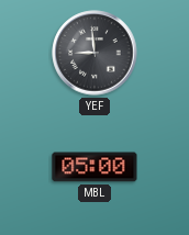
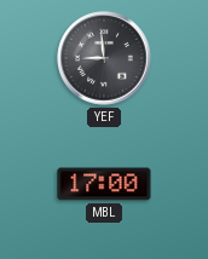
MBL: 05:00 -> 17:00 (104, 184)
